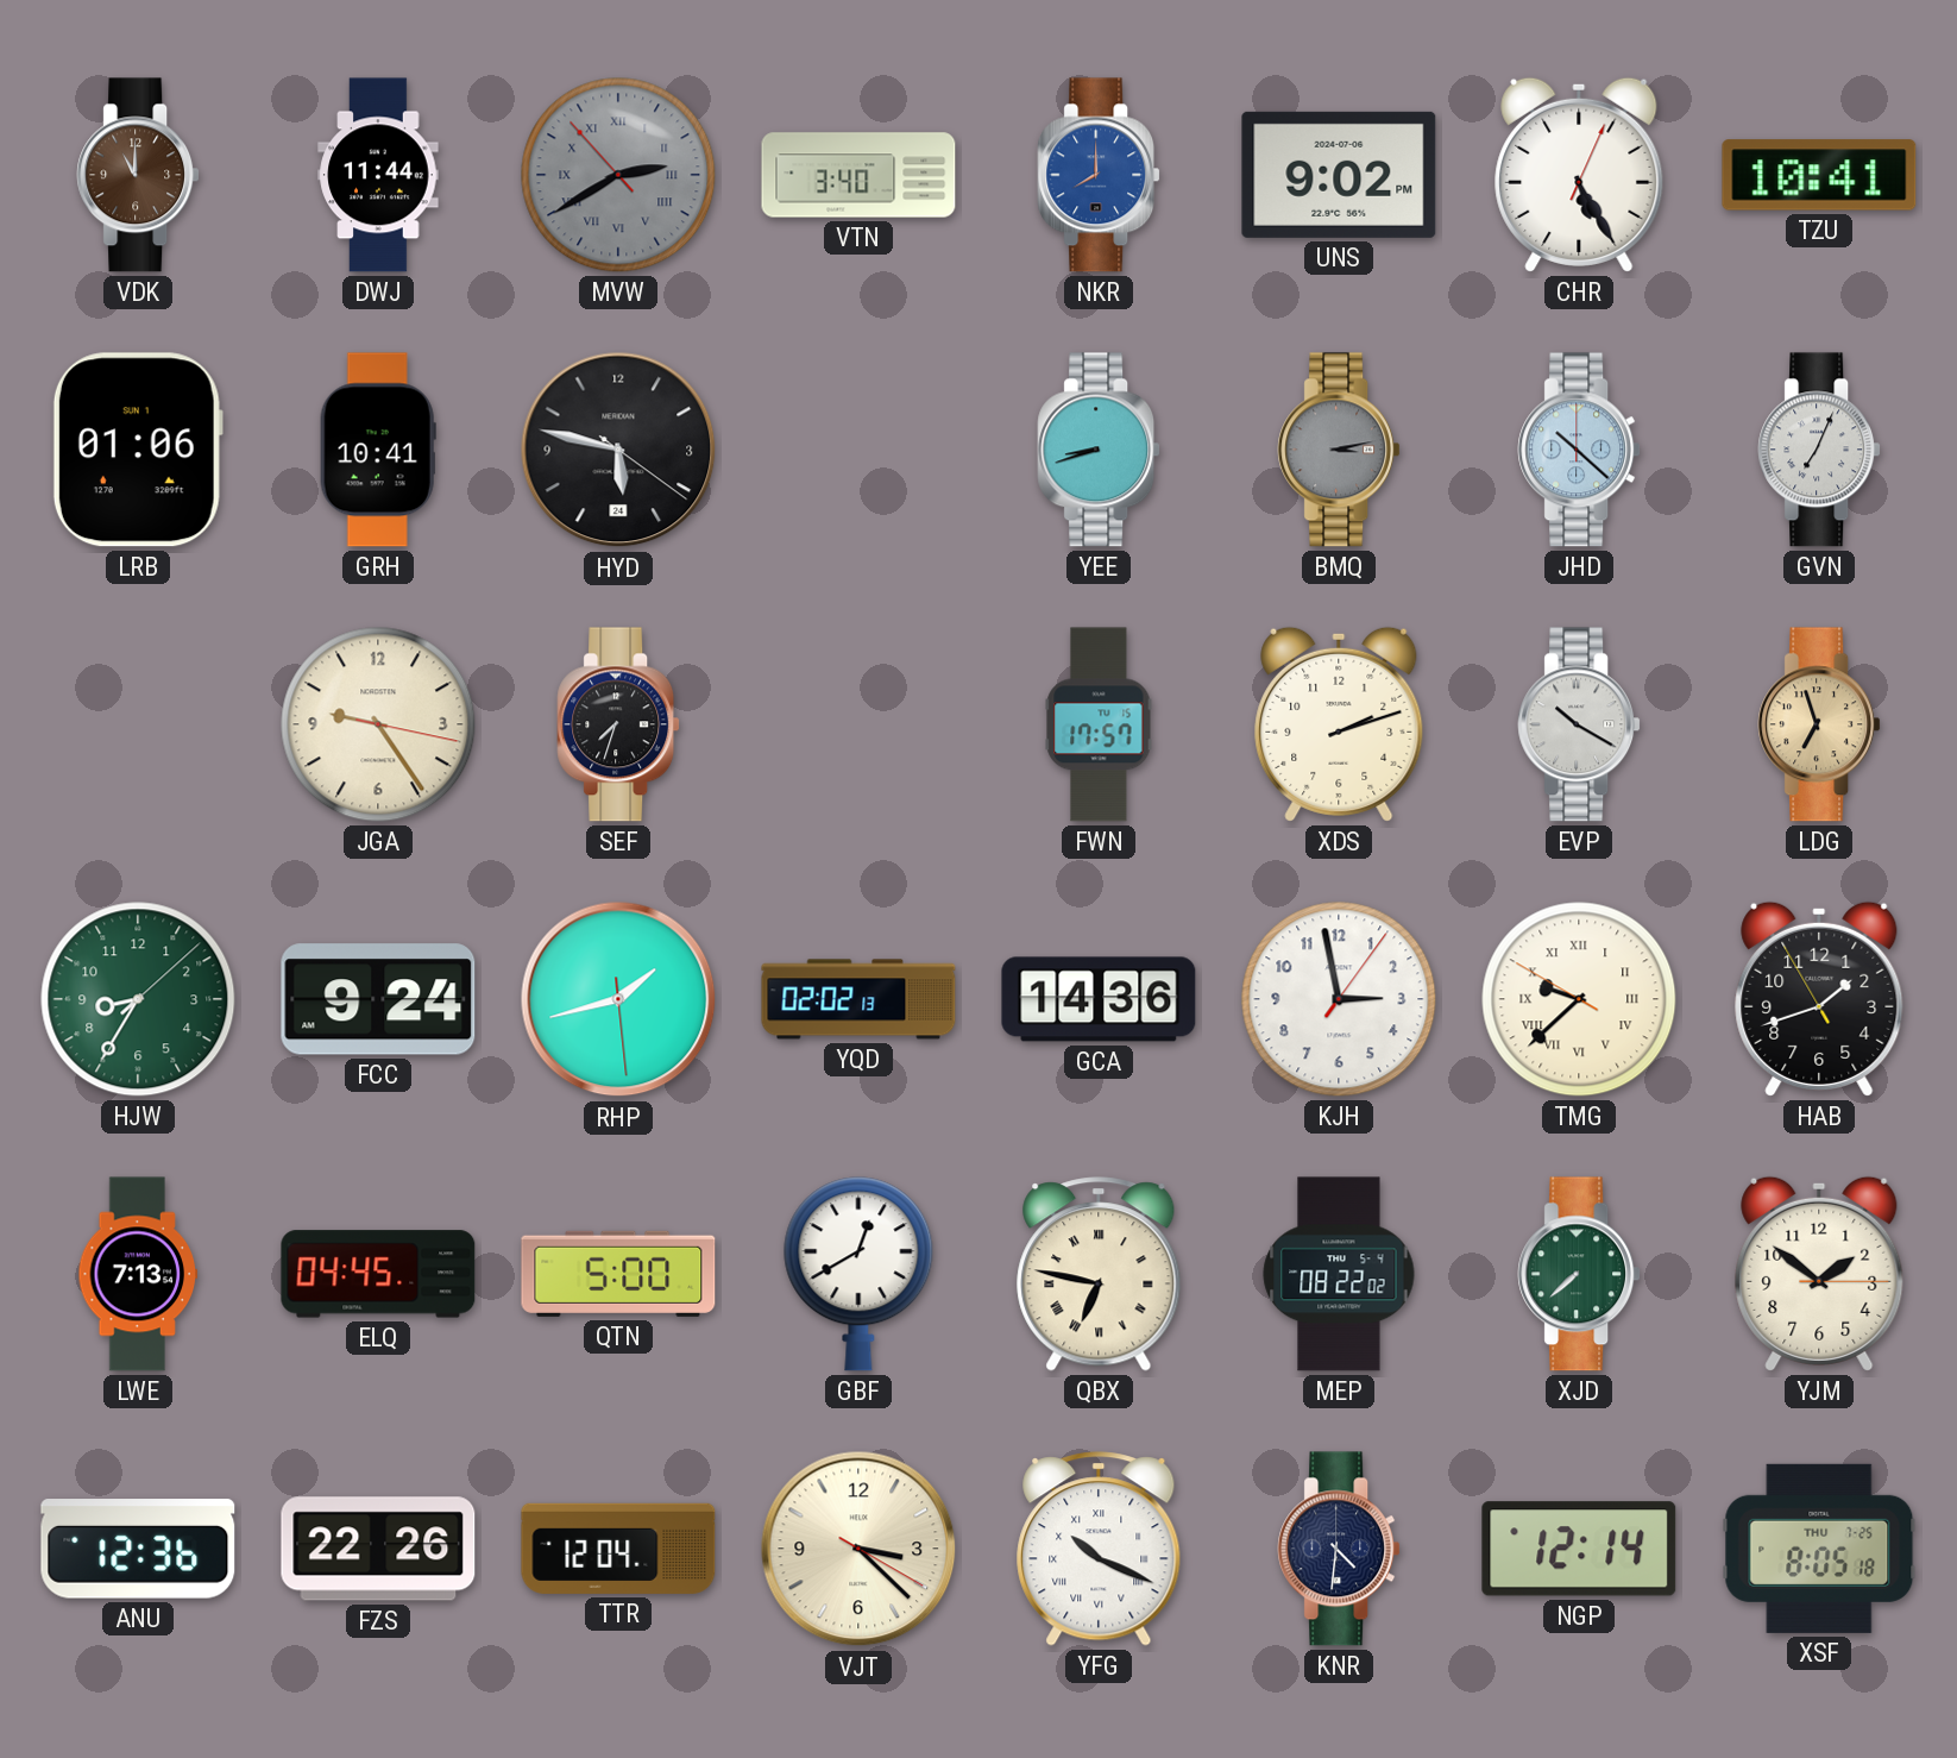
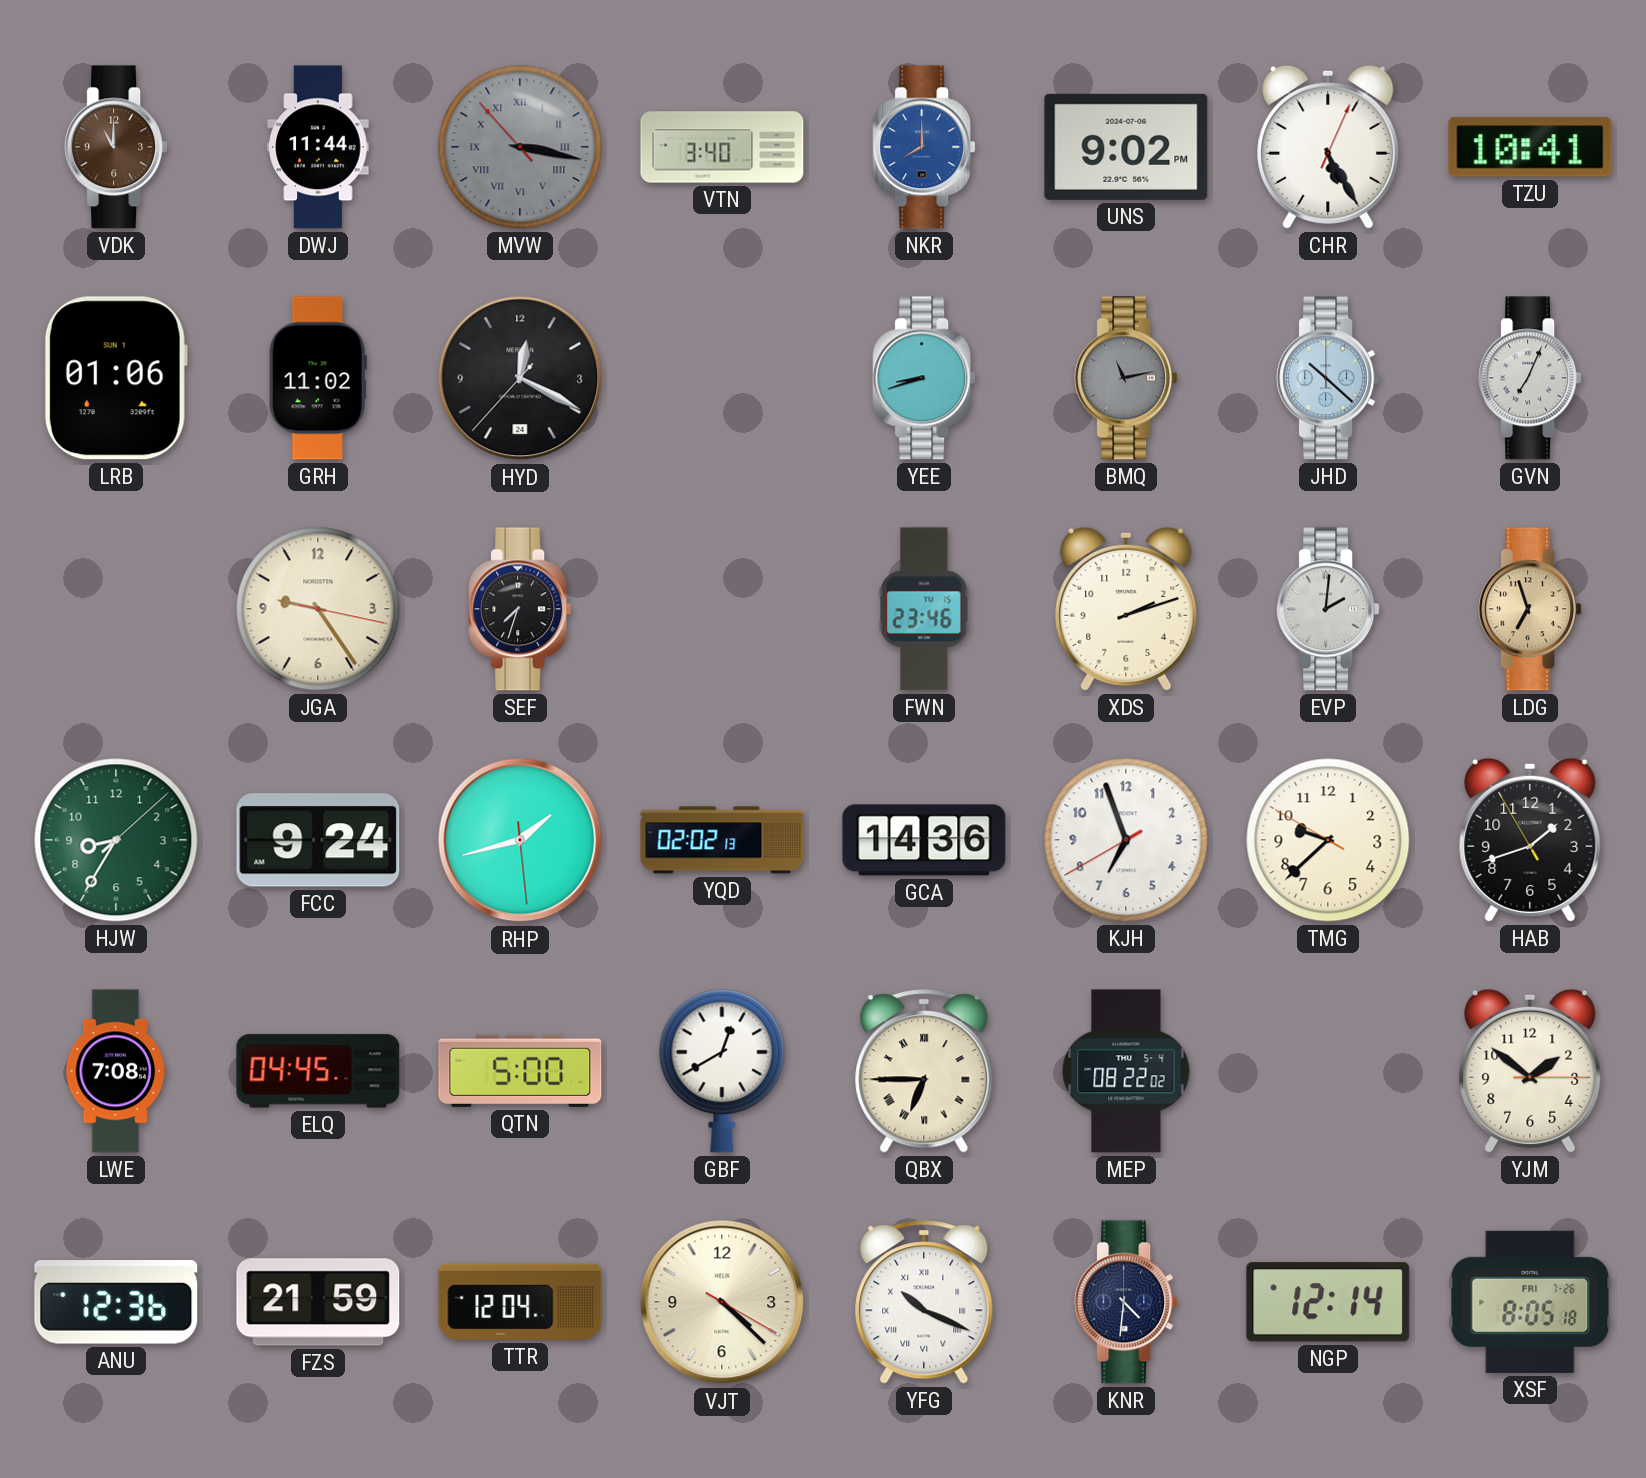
MVW: 2:39 -> 3:16 (520, 147)
GRH: 10:41 -> 11:02 (318, 378)
HYD: 5:47 -> 12:19 (520, 378)
BMQ: 3:13 -> 11:13 (1126, 378)
FWN: 17:57 -> 23:46 (924, 609)
EVP: 10:20 -> 2:01 (1328, 609)
KJH: 2:58 -> 6:56 (1126, 840)
TMG numerals: Roman -> Arabic (1328, 840)
LWE: 7:13 -> 7:08 (116, 1071)
QBX: 6:47 -> 6:45 (924, 1071)
XJD: 7:38 -> none (1579, 1274)
FZS: 22:26 -> 21:59 (318, 1302)
VJT: 3:22 -> 4:22 (722, 1302)
XSF date: THU 7-25 -> FRI 7-26 (1530, 1302)
